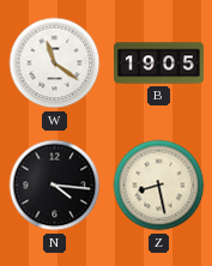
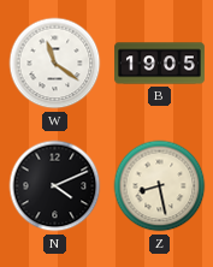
N: 4:16 -> 4:11 (55, 186)
